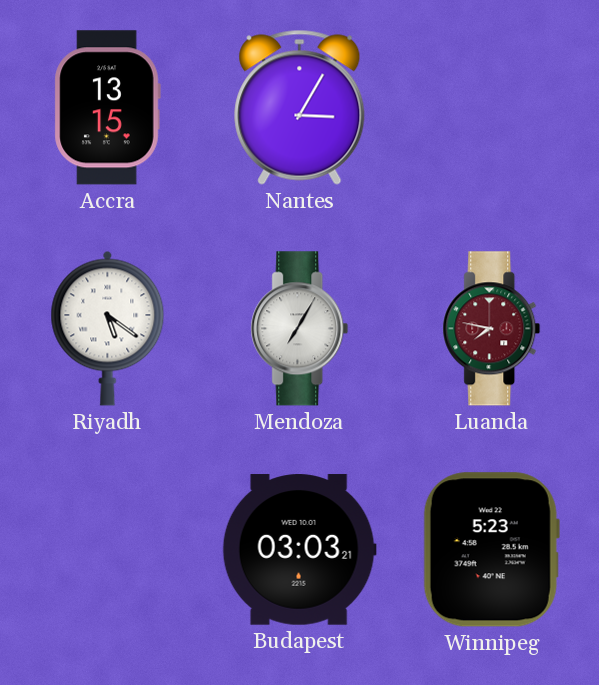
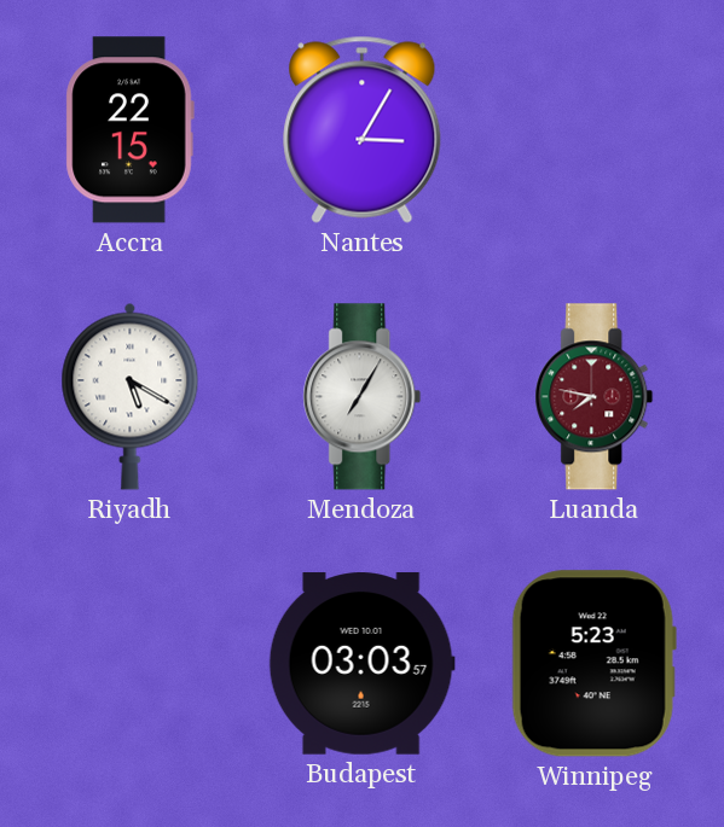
Accra: 13:15 -> 22:15 (129, 130)
Riyadh: 5:21 -> 5:20 (131, 396)
Budapest: 03:03:21 -> 03:03:57 (361, 664)
